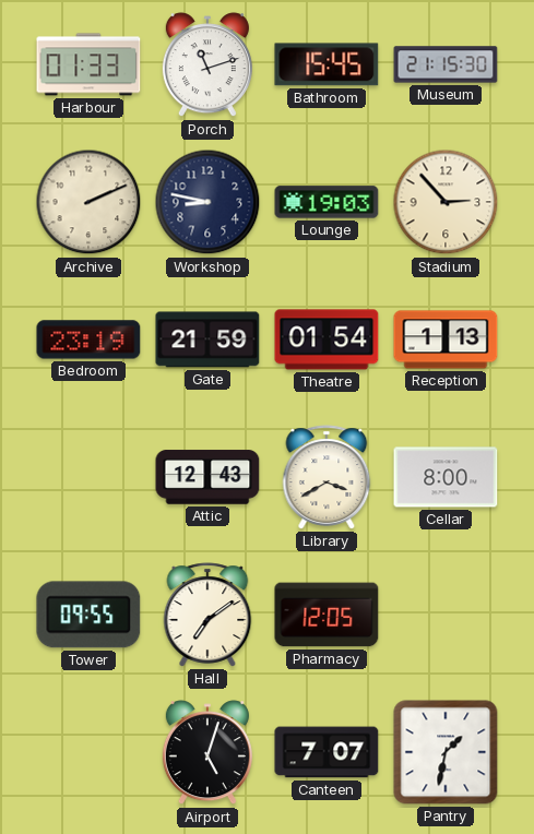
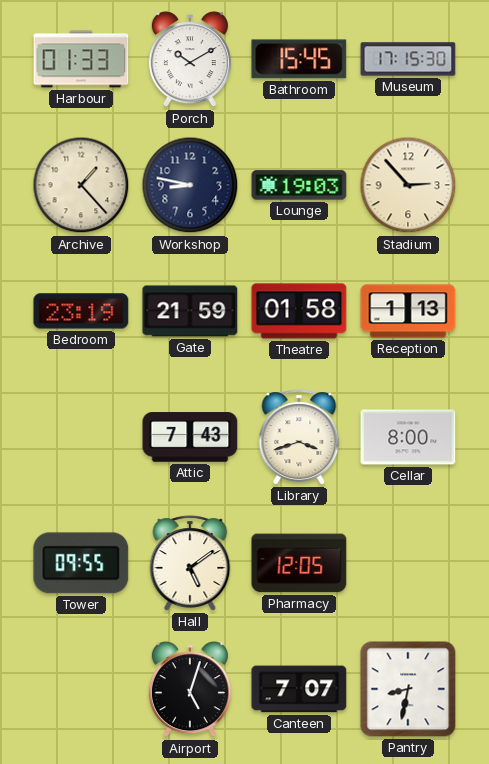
Porch: 11:12 -> 10:10 (190, 60)
Museum: 21:15 -> 17:15 (408, 59)
Archive: 2:11 -> 1:23 (81, 185)
Theatre: 01:54 -> 01:58 (299, 311)
Attic: 12:43 -> 7:43 (190, 437)
Library: 3:40 -> 3:42 (299, 437)
Hall: 7:09 -> 5:09 (190, 563)
Pantry: 1:32 -> 8:32 (408, 689)
